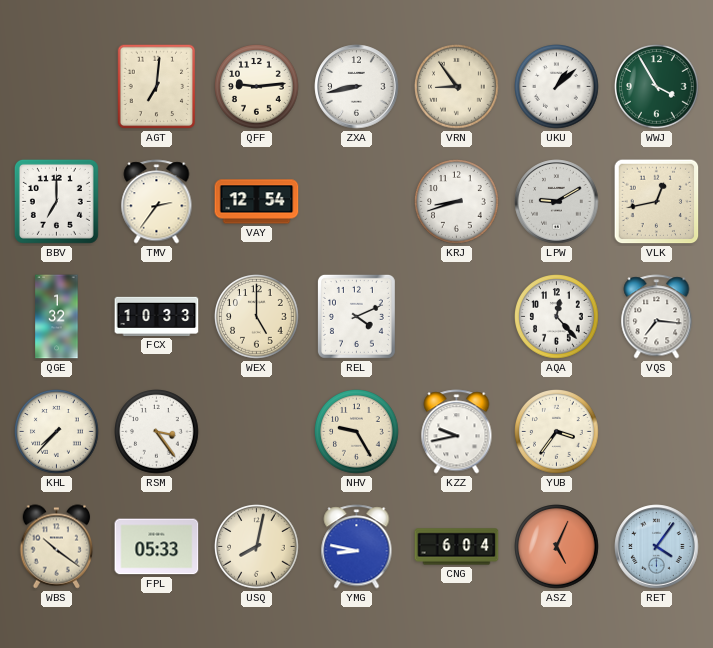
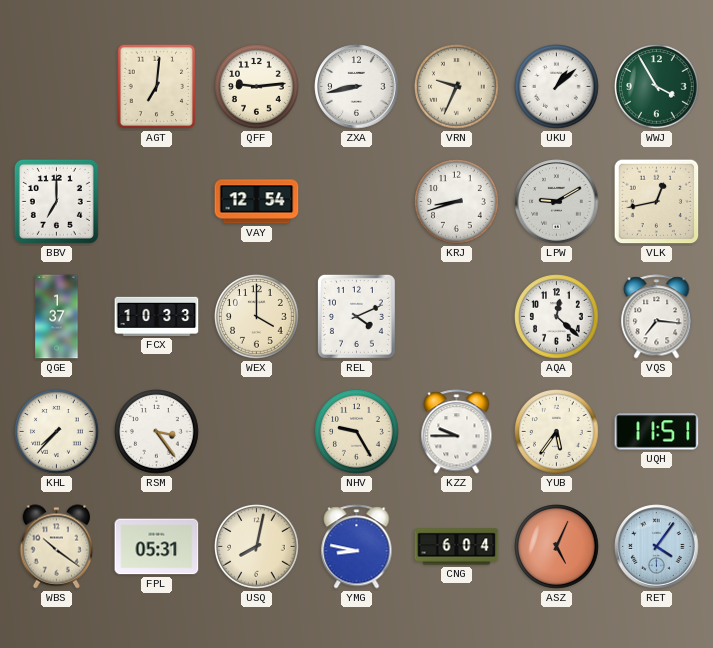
VRN: 8:54 -> 9:34 (457, 87)
TMV: 2:36 -> none (157, 202)
QGE: 1:32 -> 1:37 (57, 317)
WEX: 5:00 -> 4:00 (257, 317)
AQA: 12:23 -> 12:22 (557, 317)
KZZ: 9:43 -> 9:45 (457, 432)
YUB: 3:36 -> 5:36 (557, 432)
UQH: none -> 11:51 (657, 432)
FPL: 05:33 -> 05:31 (157, 547)
